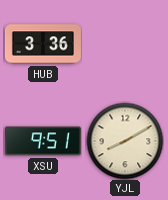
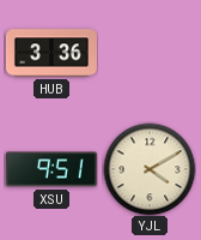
YJL: 8:10 -> 4:10 (150, 169)
